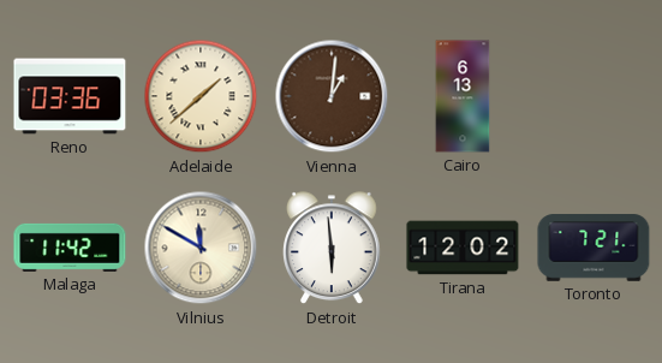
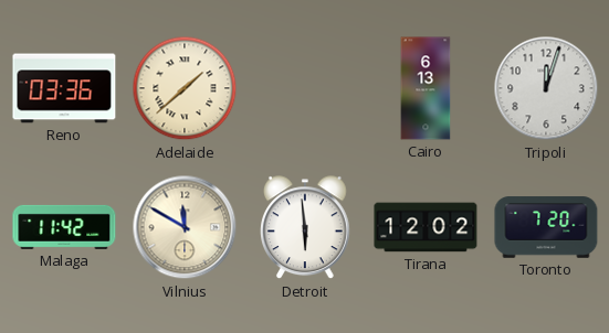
Vienna: 1:01 -> none (332, 96)
Tripoli: none -> 12:03 (546, 88)
Toronto: 7:21 -> 7:20 (546, 227)
